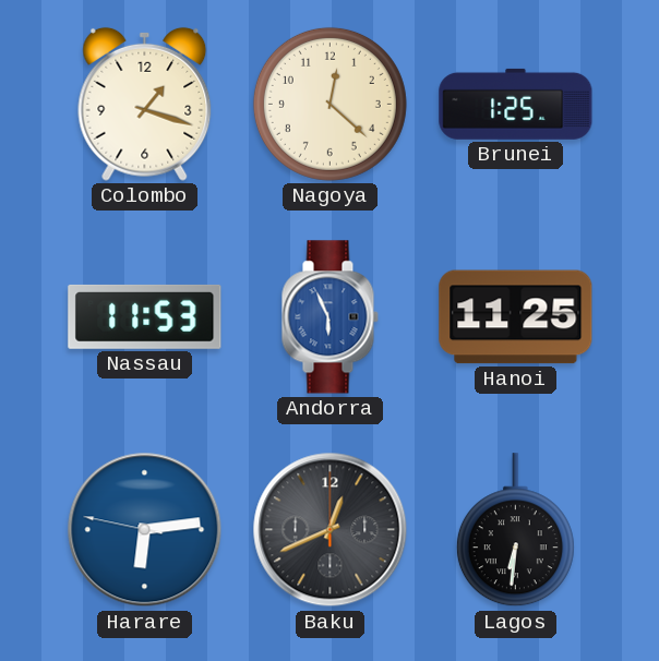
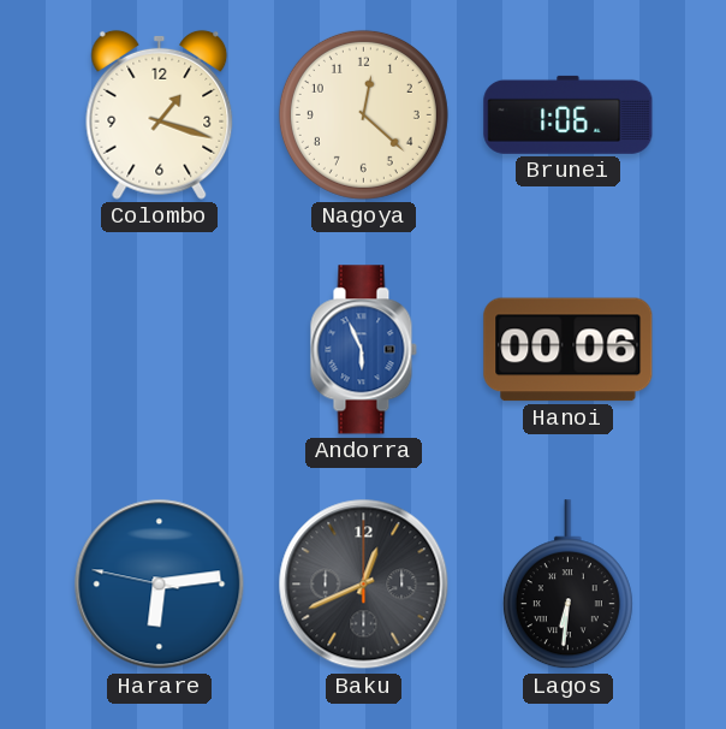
Brunei: 1:25 -> 1:06 (569, 114)
Nassau: 11:53 -> none (145, 316)
Hanoi: 11:25 -> 00:06 (569, 350)
